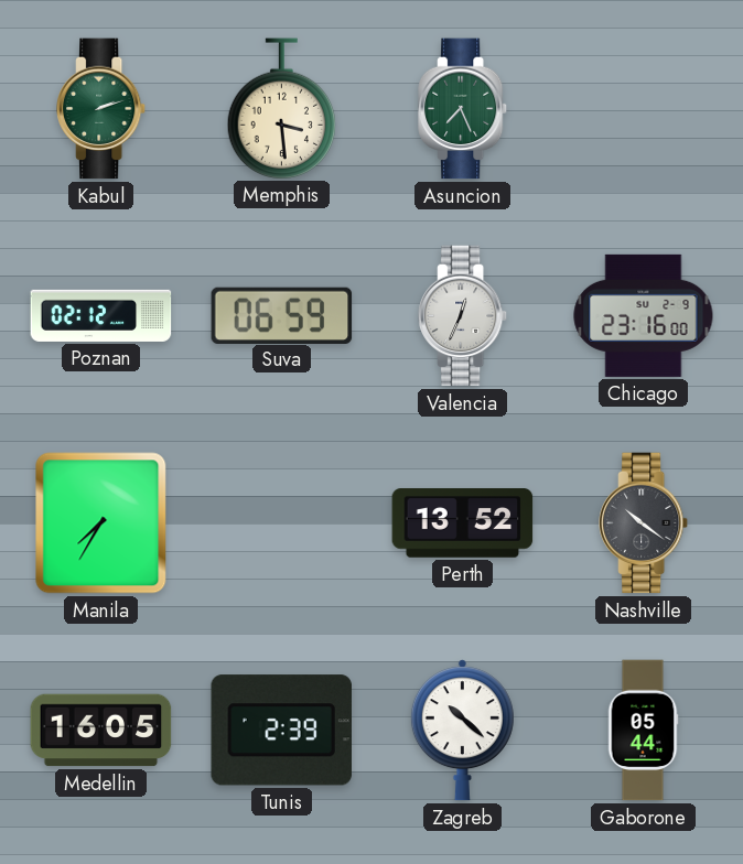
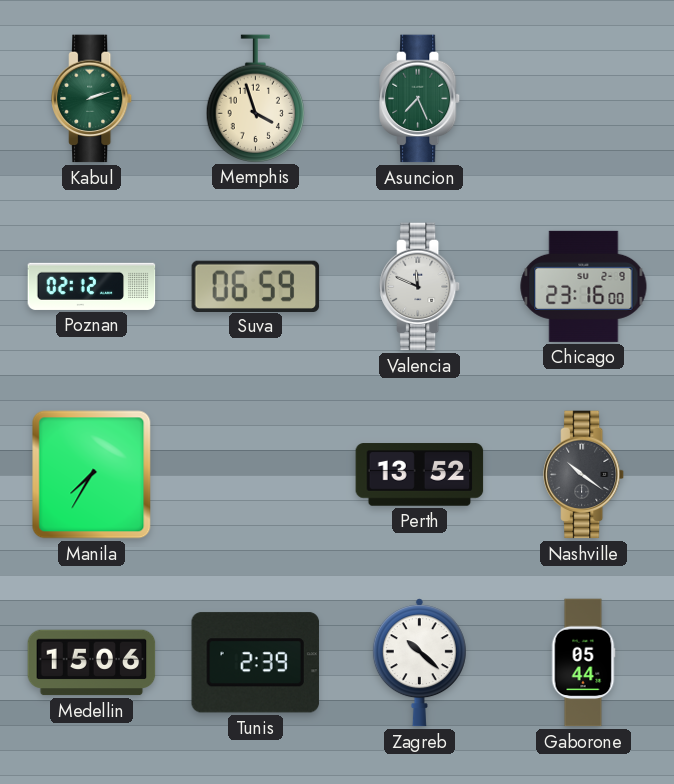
Memphis: 3:29 -> 3:57 (255, 98)
Valencia: 12:34 -> 11:49 (421, 287)
Medellin: 16:05 -> 15:06 (92, 663)
